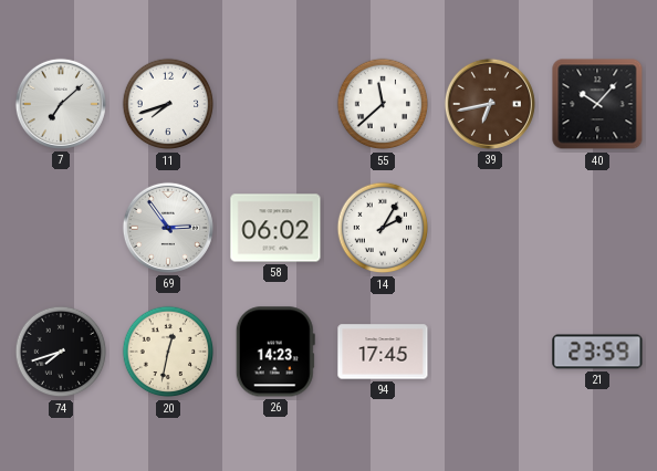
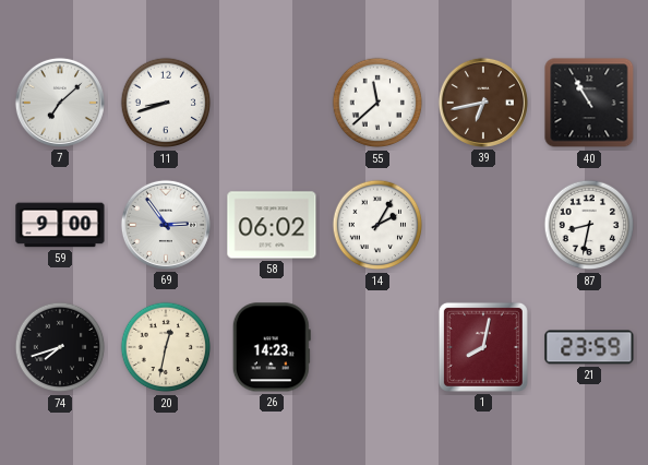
11: 7:42 -> 8:42 (166, 103)
40: 10:07 -> 10:55 (589, 103)
59: none -> 9:00 (60, 225)
87: none -> 8:32 (589, 225)
94: 17:45 -> none (383, 352)
1: none -> 8:02 (483, 347)
